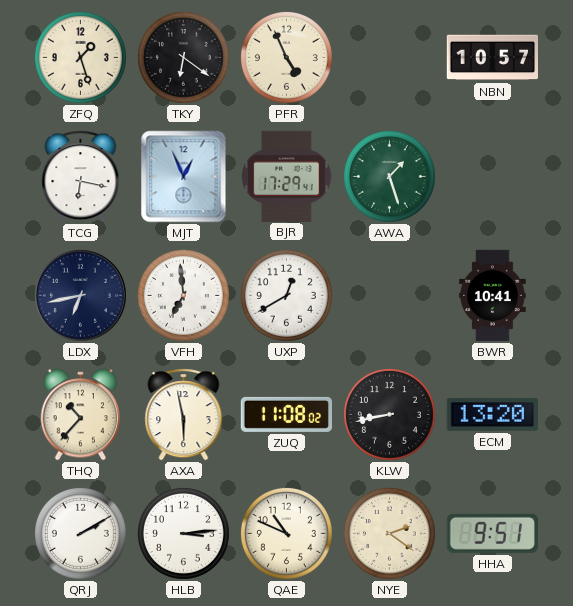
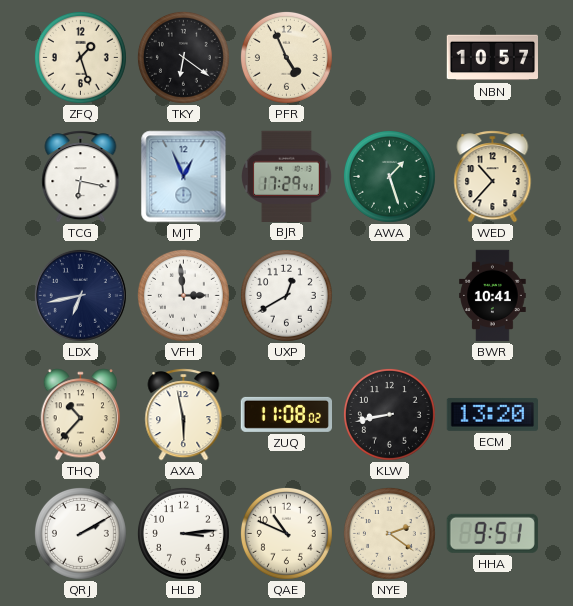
WED: none -> 10:37 (493, 177)
VFH: 6:59 -> 2:59 (183, 295)
